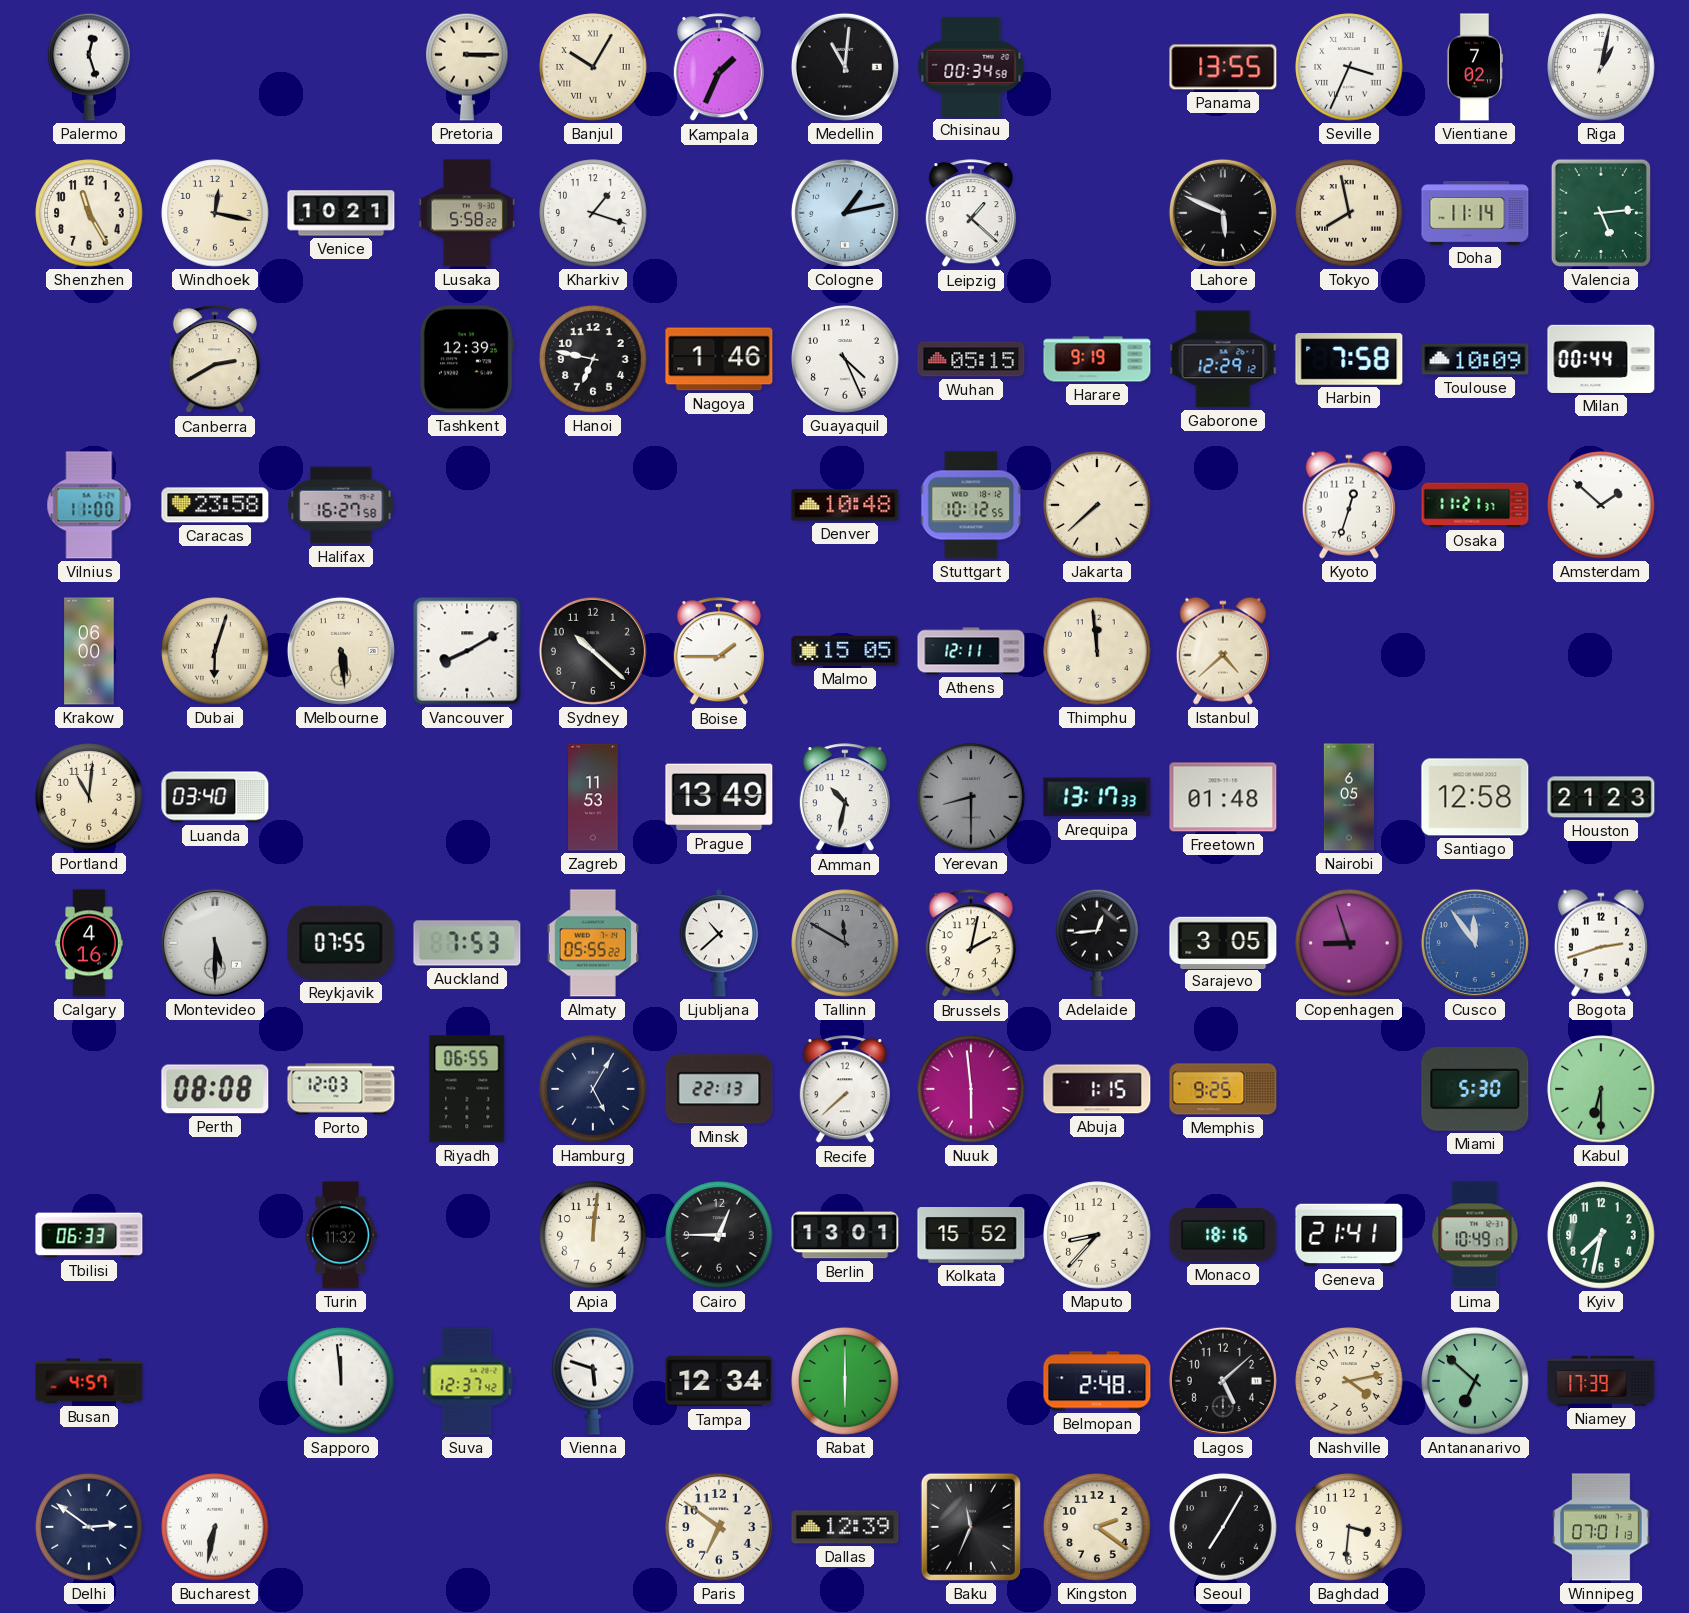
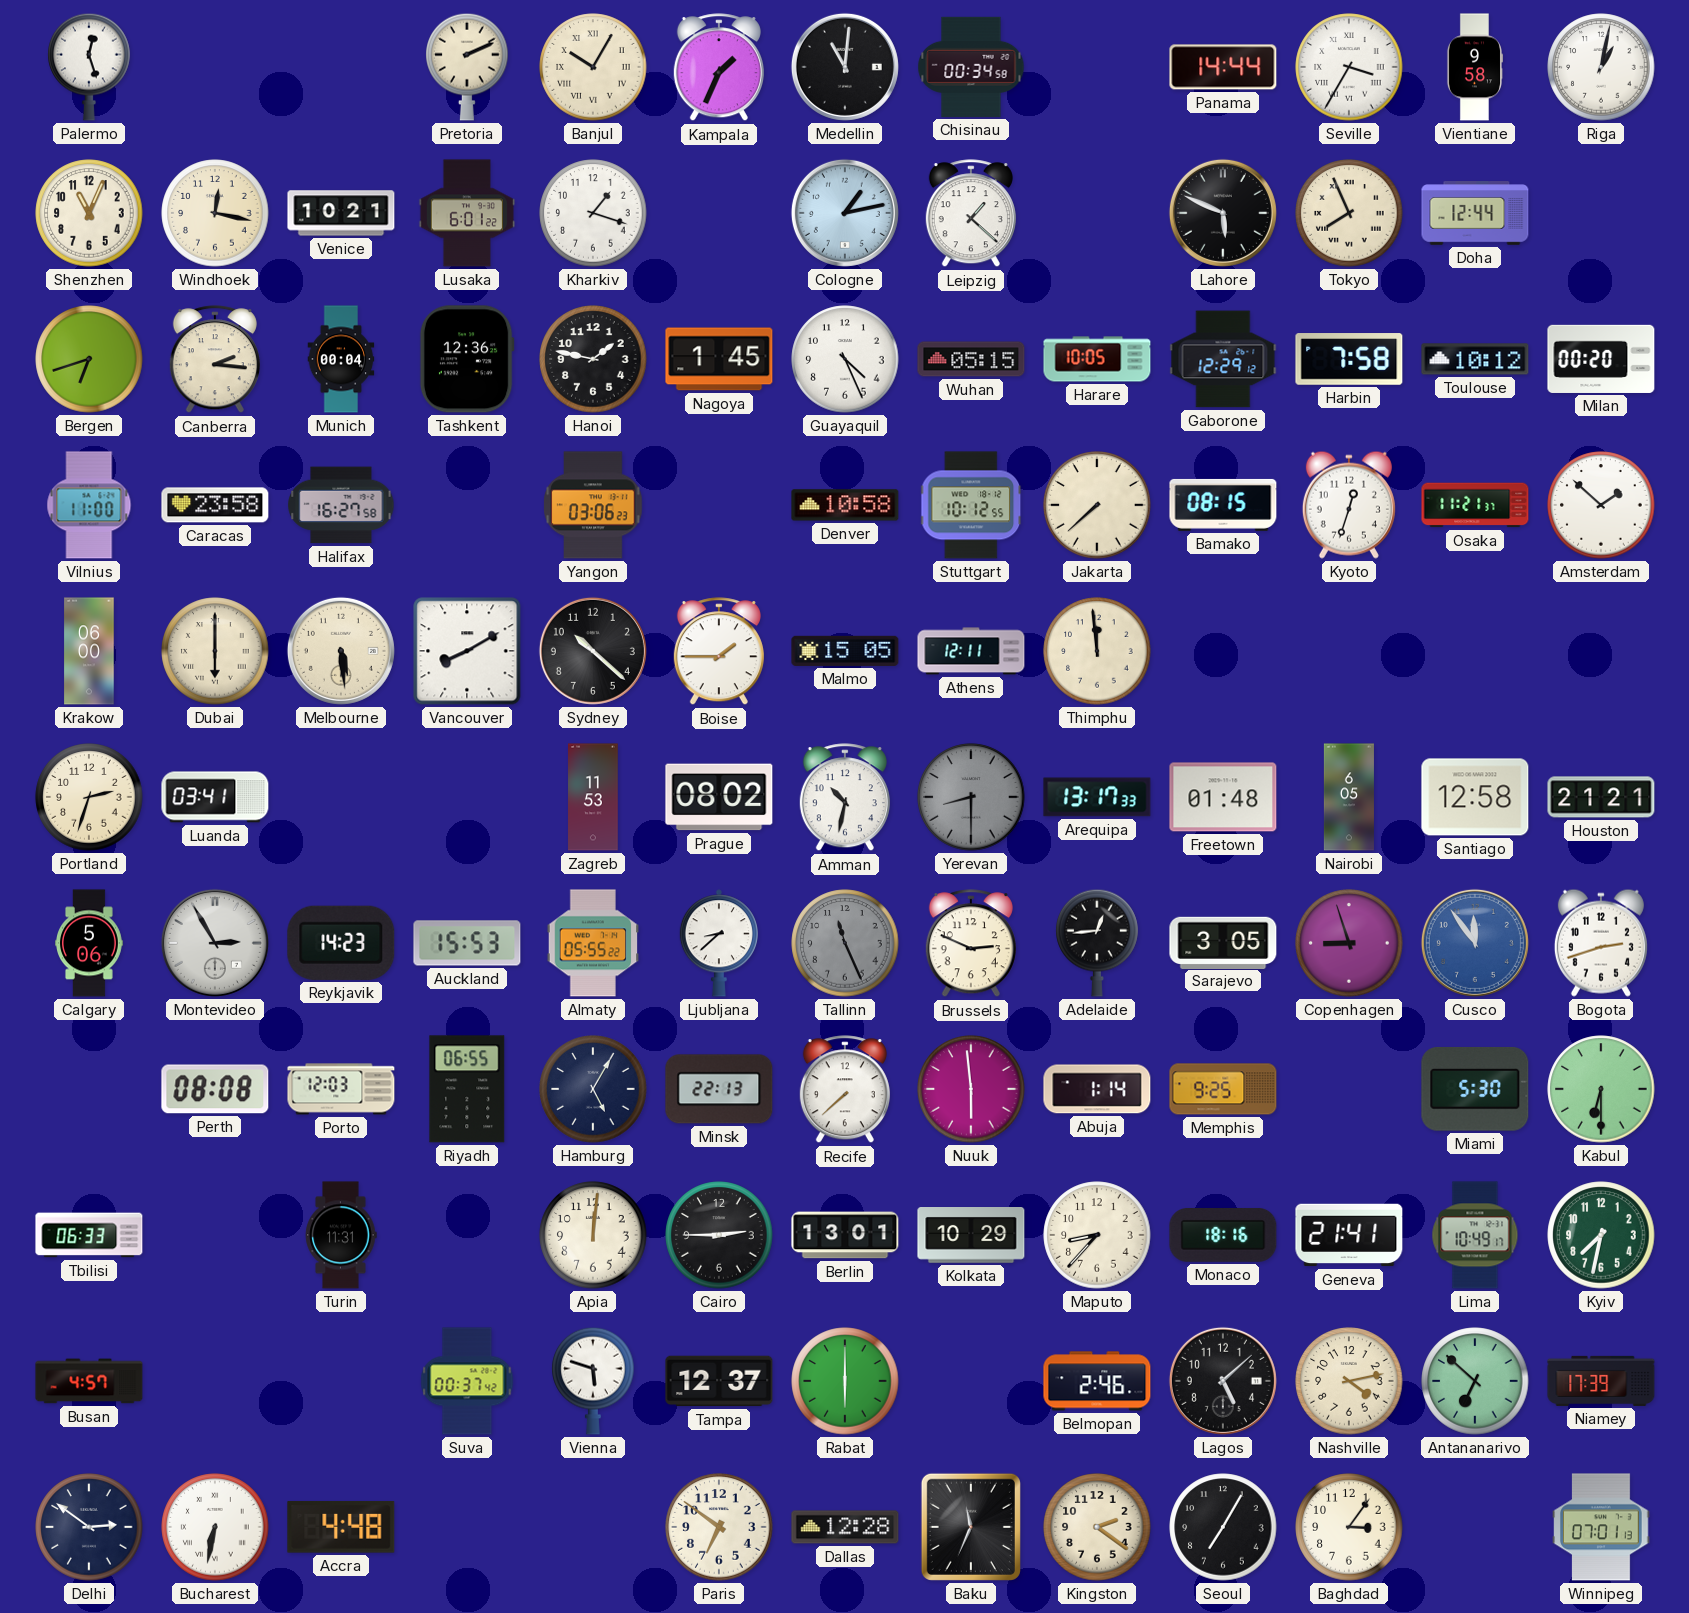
Pretoria: 3:15 -> 2:11 (467, 67)
Panama: 13:55 -> 14:44 (1223, 67)
Seville: 3:34 -> 3:35 (1349, 67)
Vientiane: 7:02 -> 9:58 (1474, 67)
Shenzhen: 11:25 -> 11:04 (89, 213)
Lusaka: 5:58 -> 6:01 (467, 213)
Tokyo: 7:58 -> 7:56 (1349, 213)
Doha: 11:14 -> 12:44 (1475, 213)
Valencia: 5:14 -> none (1601, 213)
Bergen: none -> 6:42 (89, 359)
Canberra: 2:40 -> 2:16 (215, 360)
Munich: none -> 00:04 (341, 359)
Tashkent: 12:39 -> 12:36 (467, 359)
Hanoi: 6:47 -> 1:47 (593, 359)
Nagoya: 1:46 -> 1:45 (719, 359)
Harare: 9:19 -> 10:05 (1097, 359)
Toulouse: 10:09 -> 10:12 (1475, 359)
Milan: 00:44 -> 00:20 (1601, 359)
Yangon: none -> 03:06 (593, 505)
Denver: 10:48 -> 10:58 (845, 505)
Bamako: none -> 08:15 (1223, 505)
Dubai: 6:03 -> 6:00 (215, 651)
Istanbul: 4:38 -> none (1223, 651)
Portland: 11:01 -> 2:33 (89, 797)
Luanda: 03:40 -> 03:41 (215, 797)
Prague: 13:49 -> 08:02 (719, 797)
Houston: 21:23 -> 21:21 (1601, 797)
Calgary: 4:16 -> 5:06 (90, 943)
Montevideo: 5:30 -> 2:55 (215, 943)
Reykjavik: 07:55 -> 14:23 (341, 943)
Auckland: 7:53 -> 15:53 (467, 943)
Ljubljana: 10:38 -> 8:38 (719, 943)
Tallinn: 11:50 -> 11:26 (845, 943)
Brussels: 2:02 -> 2:49 (971, 944)
Abuja: 1:15 -> 1:14 (1097, 1089)
Turin: 11:32 -> 11:31 (341, 1235)
Cairo: 12:45 -> 2:45 (719, 1235)
Kolkata: 15:52 -> 10:29 (971, 1236)
Sapporo: 11:59 -> none (341, 1381)
Suva: 12:37 -> 00:37 (467, 1381)
Tampa: 12:34 -> 12:37 (719, 1381)
Belmopan: 2:48 -> 2:46 (1097, 1381)
Accra: none -> 4:48 (341, 1527)
Dallas: 12:39 -> 12:28 (845, 1527)
Baghdad: 3:31 -> 3:06 (1349, 1527)
